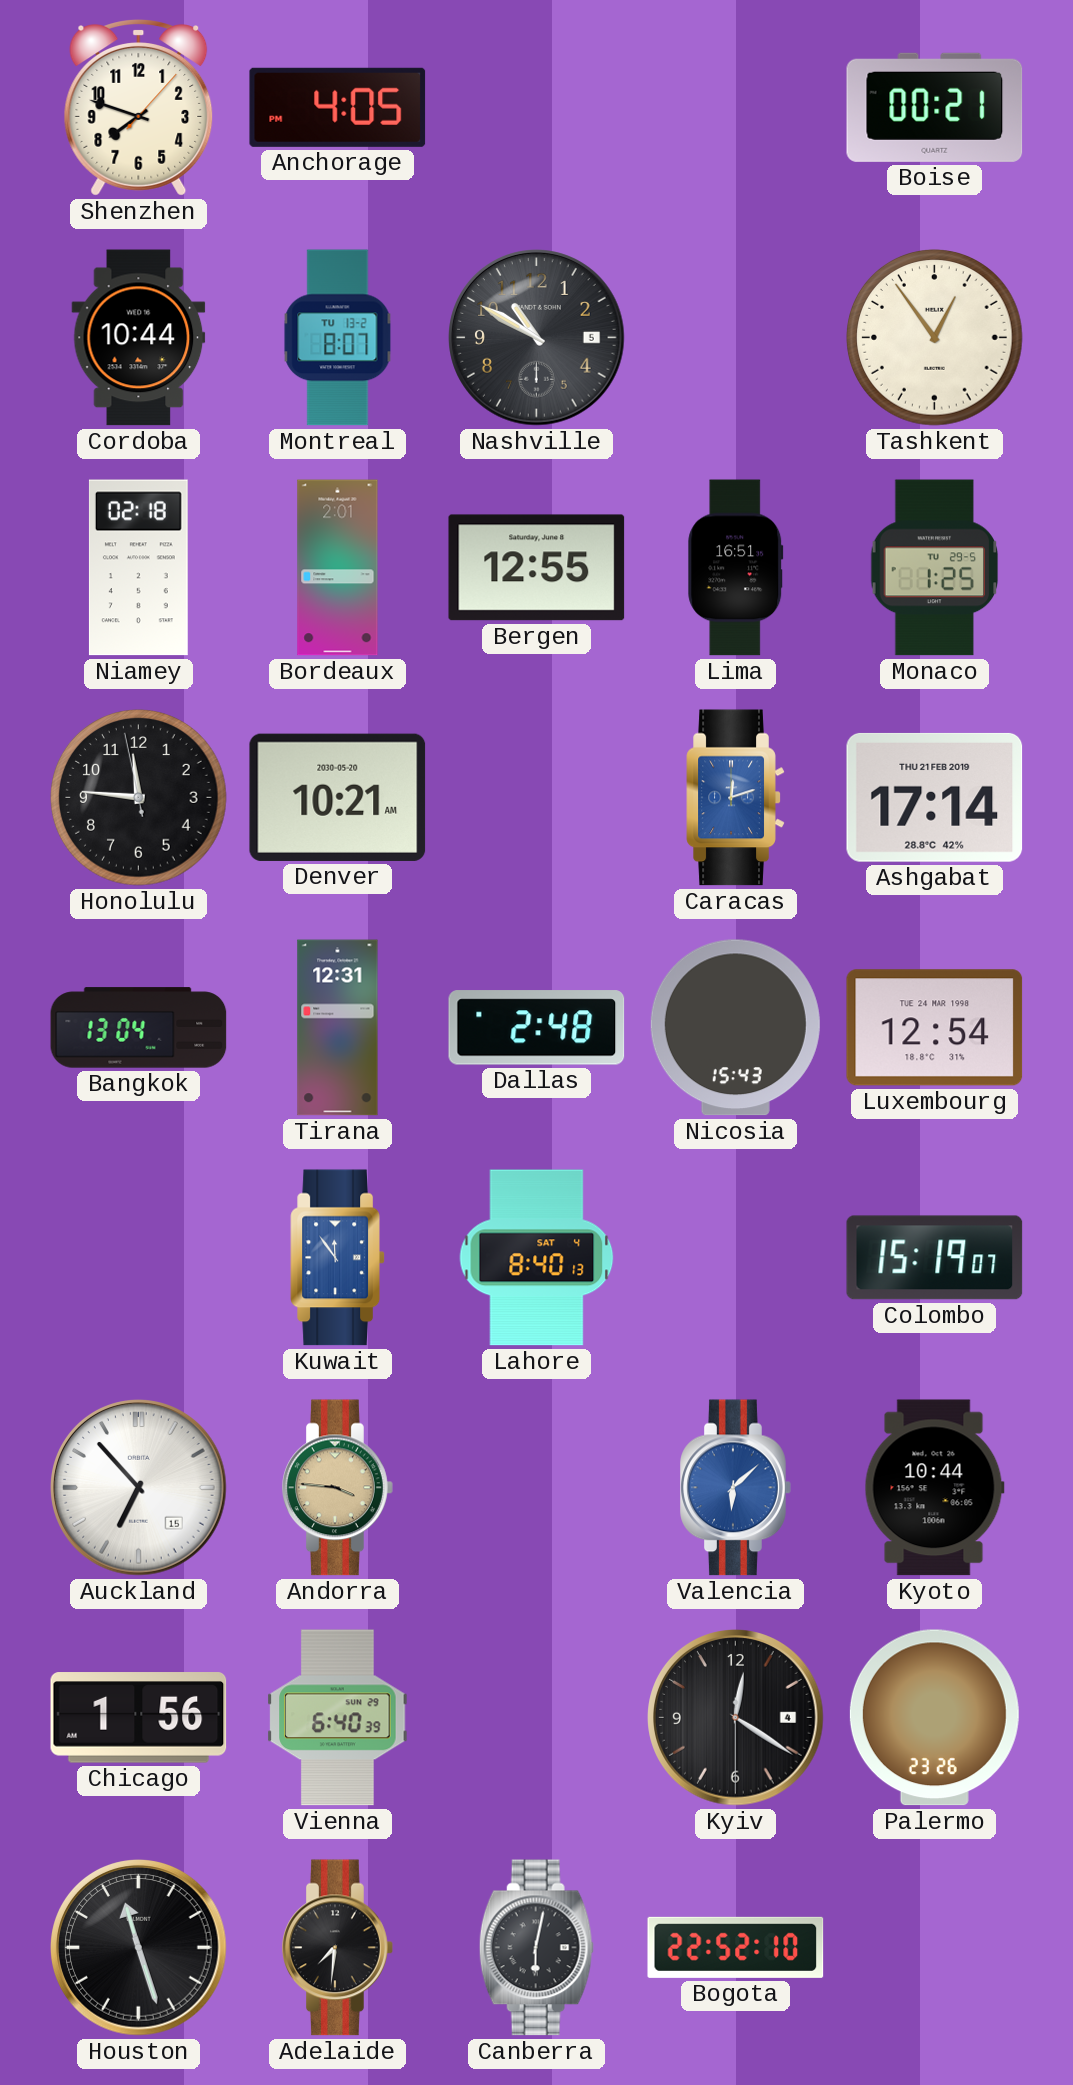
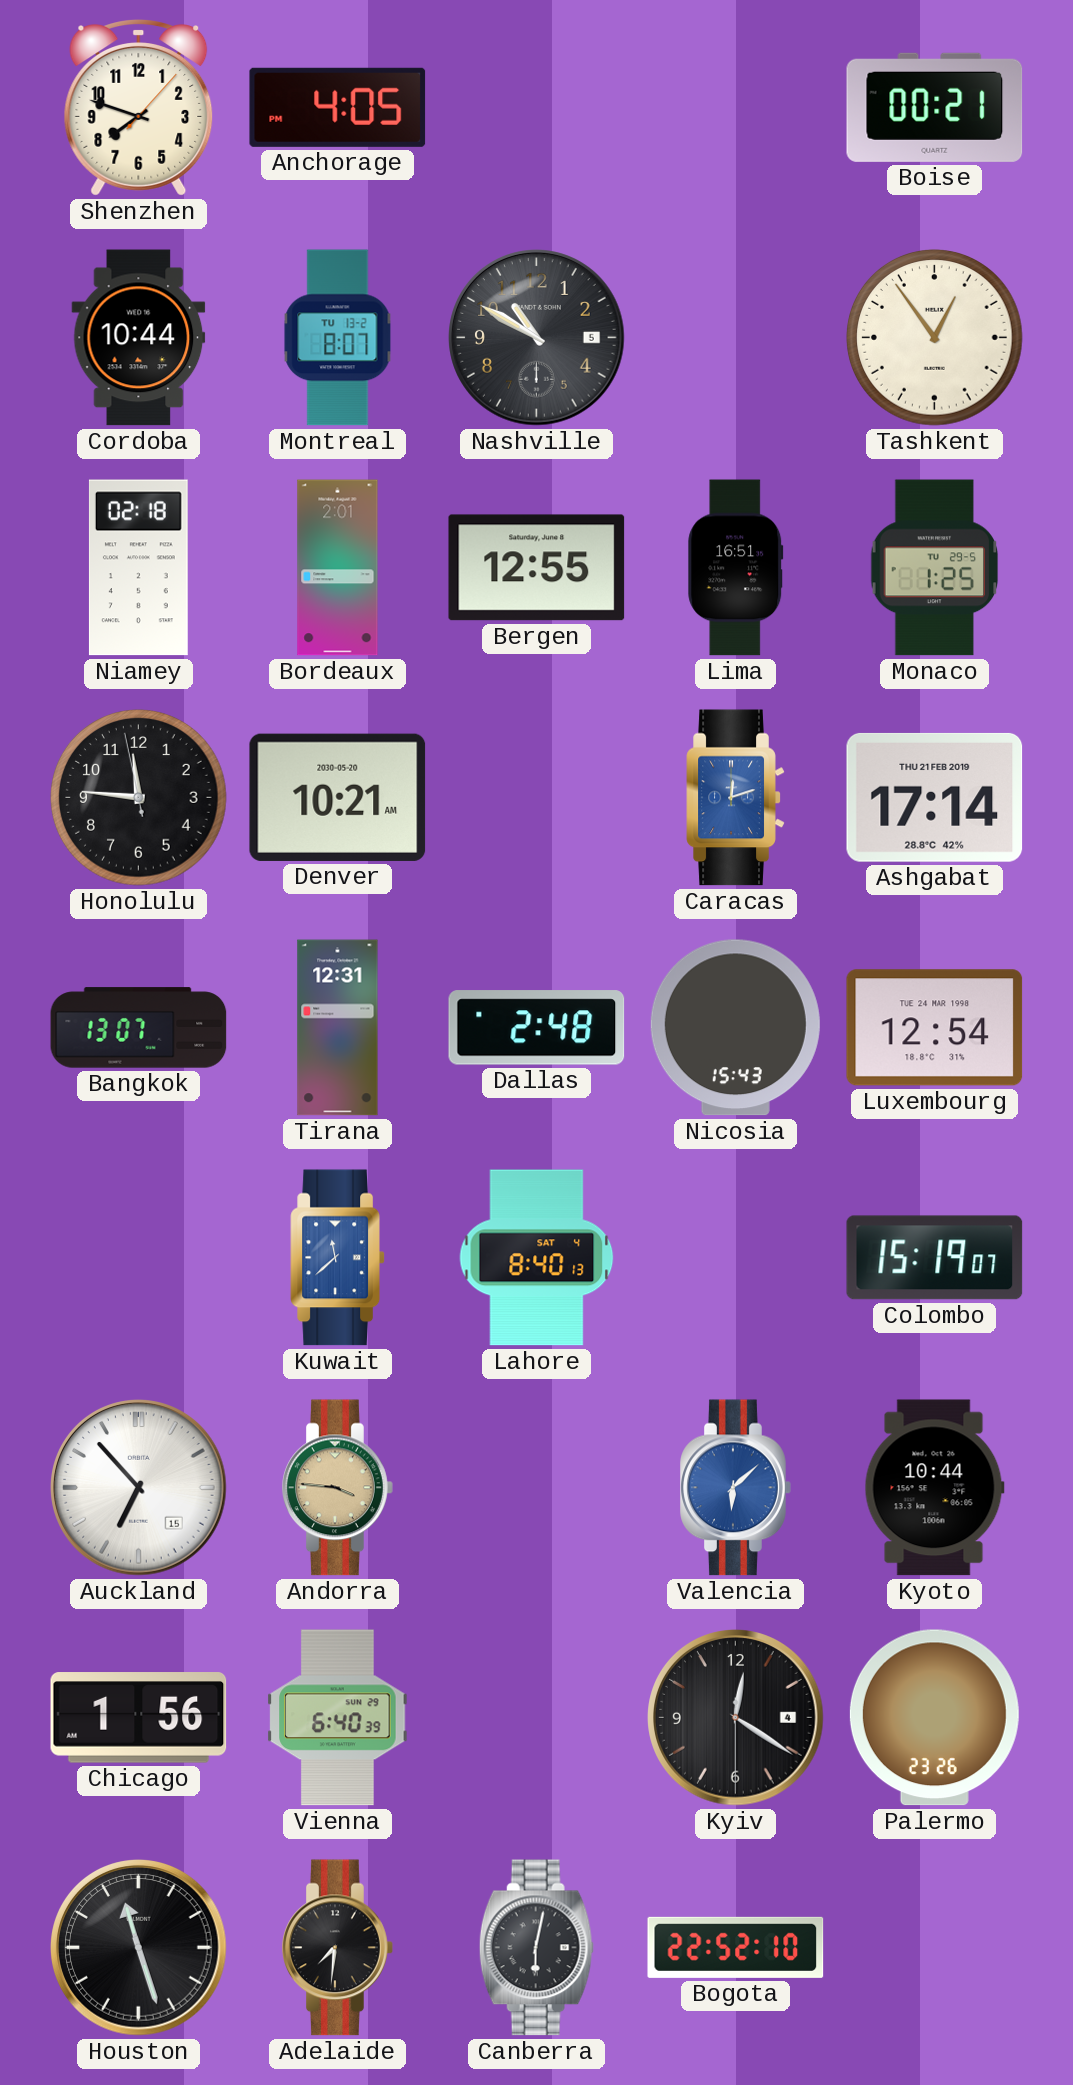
Bangkok: 13:04 -> 13:07 (139, 1028)
Kuwait: 11:54 -> 11:38 (337, 1258)
